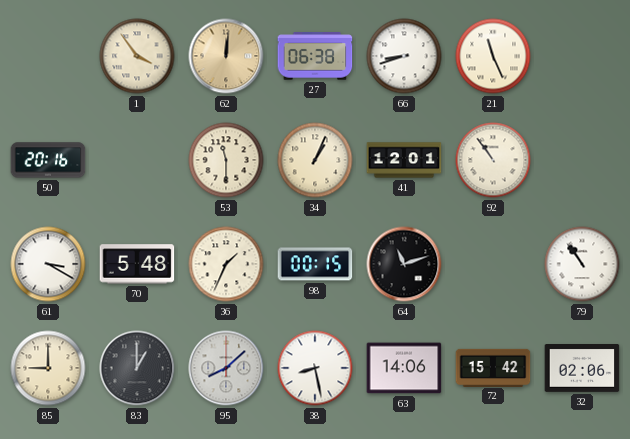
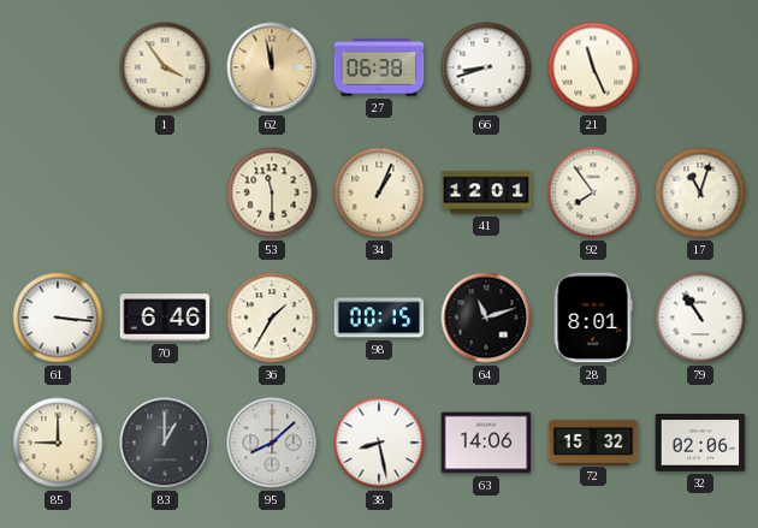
62: 12:01 -> 11:58 (272, 67)
50: 20:16 -> none (48, 160)
92: 10:54 -> 7:54 (593, 192)
17: none -> 11:03 (700, 192)
61: 3:20 -> 3:16 (58, 318)
70: 5:48 -> 6:46 (165, 318)
36: 1:34 -> 1:35 (272, 318)
28: none -> 8:01 (593, 318)
72: 15:42 -> 15:32 (593, 441)
